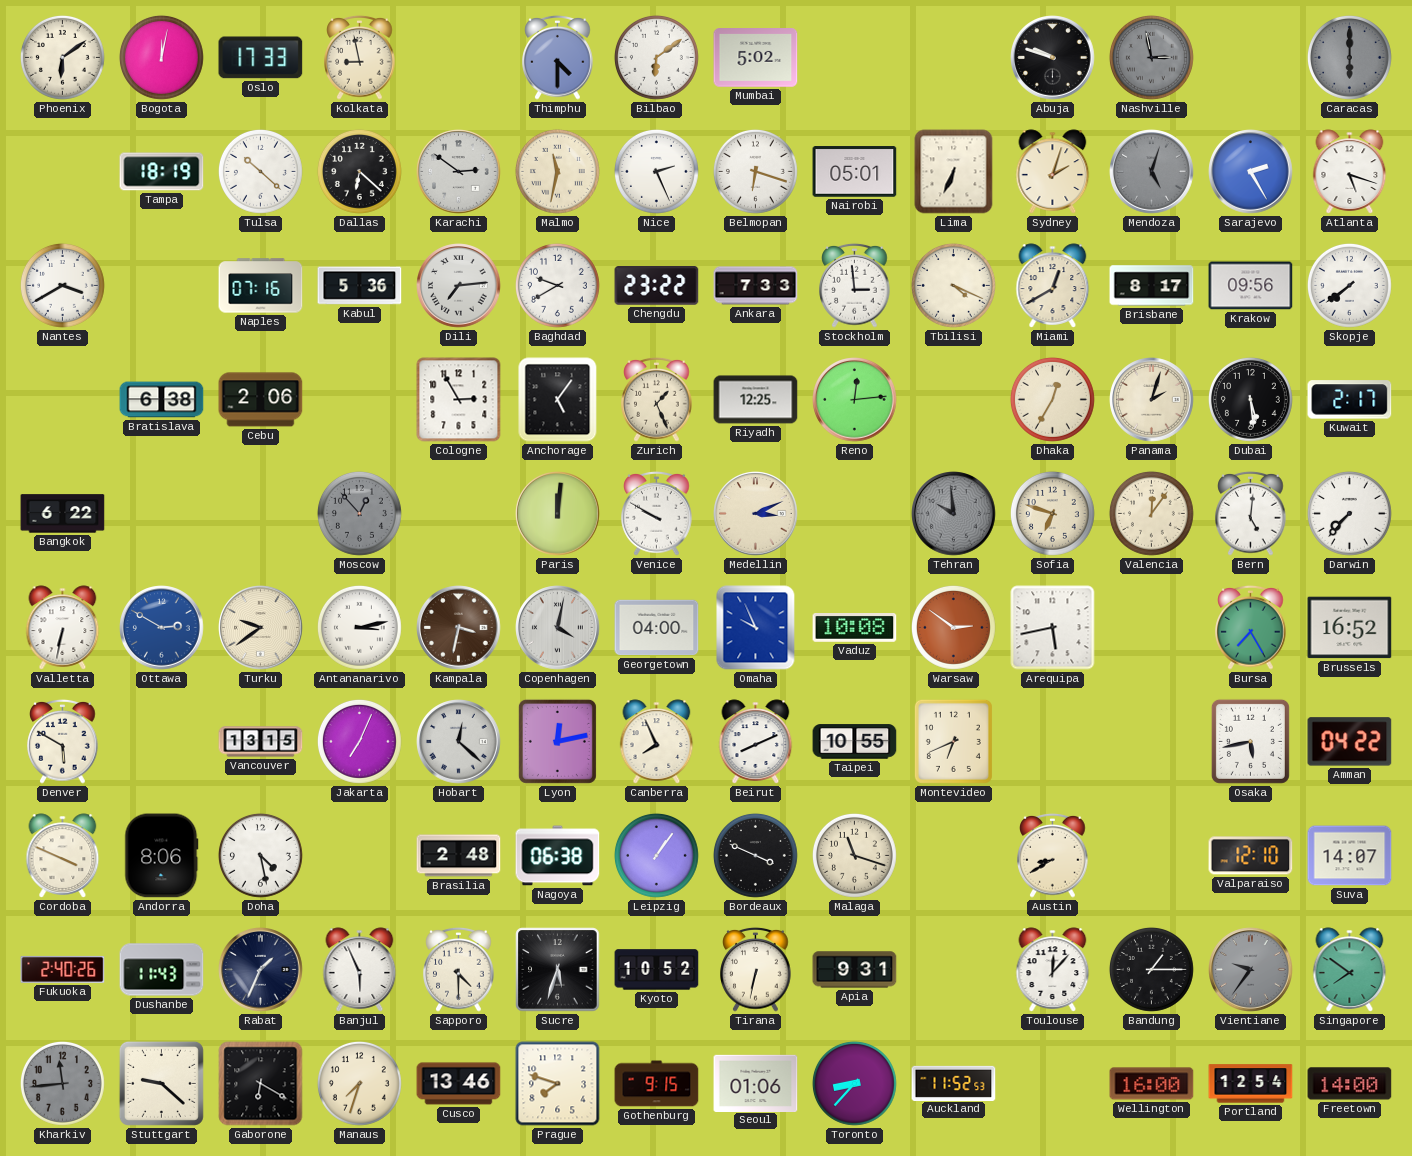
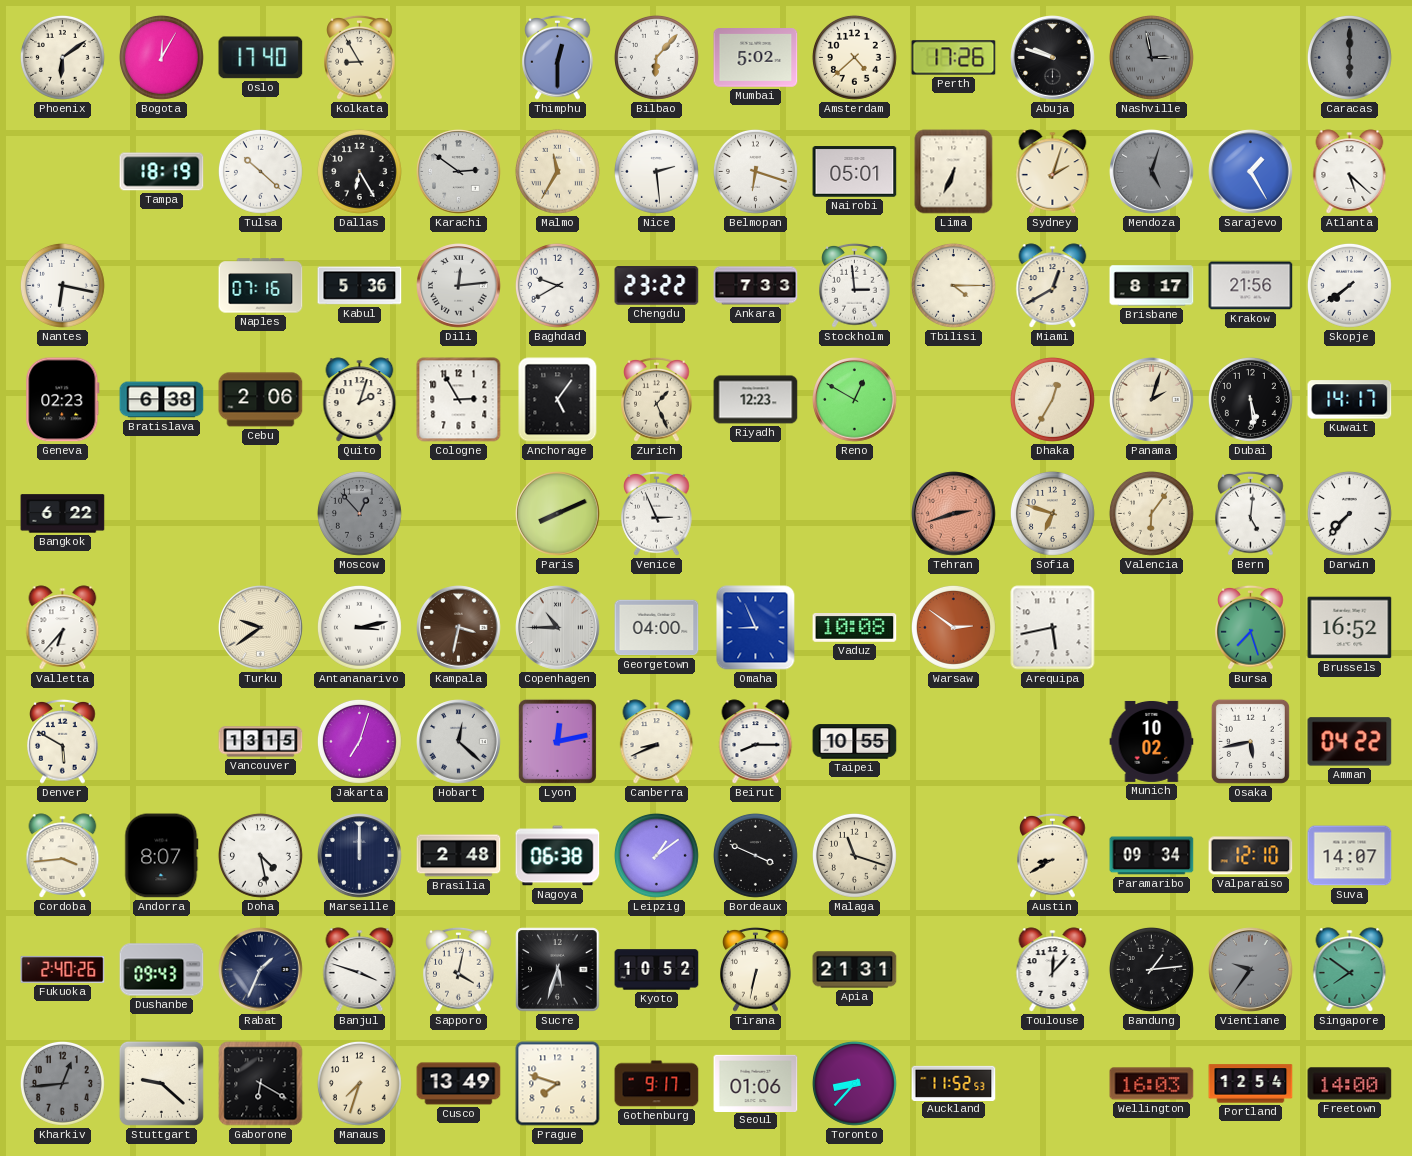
Bogota: 12:02 -> 12:05 (161, 57)
Oslo: 17:33 -> 17:40 (261, 58)
Kolkata: 8:58 -> 8:55 (360, 58)
Thimphu: 4:30 -> 12:30 (558, 58)
Bilbao: 6:09 -> 6:07 (656, 57)
Amsterdam: none -> 4:38 (854, 57)
Perth: none -> 17:26 (954, 58)
Dallas: 6:22 -> 6:25 (359, 171)
Malmo: 11:32 -> 11:35 (557, 171)
Nice: 2:26 -> 2:29 (656, 171)
Sarajevo: 2:25 -> 1:25 (1251, 172)
Atlanta: 5:18 -> 5:22 (1350, 172)
Nantes: 3:40 -> 6:17 (62, 285)
Dili: 7:14 -> 12:14 (459, 286)
Tbilisi: 4:19 -> 4:15 (953, 285)
Krakow: 09:56 -> 21:56 (1251, 286)
Geneva: none -> 02:23 (63, 400)
Quito: none -> 2:03 (360, 400)
Riyadh: 12:25 -> 12:23 (756, 400)
Reno: 12:14 -> 12:50 (855, 400)
Kuwait: 2:17 -> 14:17 (1350, 400)
Paris: 12:01 -> 8:11 (558, 514)
Venice: 9:50 -> 2:56 (657, 514)
Medellin: 3:11 -> none (756, 514)
Tehran: 9:59 -> 2:42 (954, 514)
Tehran dial: grey -> salmon (954, 514)
Valencia: 12:06 -> 6:06 (1151, 513)
Valletta: 6:32 -> 6:37 (63, 628)
Ottawa: 2:50 -> none (162, 628)
Copenhagen: 4:02 -> 10:45 (558, 628)
Omaha: 9:56 -> 8:56 (756, 628)
Bursa: 7:25 -> 7:27 (1251, 628)
Jakarta: 7:04 -> 7:03 (359, 741)
Canberra: 7:56 -> 8:41 (657, 742)
Beirut: 8:11 -> 8:15 (756, 742)
Montevideo: 6:41 -> none (953, 741)
Munich: none -> 10:02 (1152, 741)
Cordoba: 3:49 -> 3:44 (63, 856)
Andorra: 8:06 -> 8:07 (162, 856)
Marseille: none -> 12:00 (360, 856)
Leipzig: 1:06 -> 1:09 (656, 855)
Paramaribo: none -> 09:34 (1152, 856)
Dushanbe: 11:43 -> 09:43 (162, 970)
Banjul: 5:56 -> 3:48 (360, 970)
Sapporo: 4:30 -> 4:02 (459, 970)
Apia: 9:31 -> 21:31 (855, 970)
Bandung: 1:15 -> 1:14 (1151, 969)
Kharkiv: 11:44 -> 12:44 (62, 1083)
Cusco: 13:46 -> 13:49 (459, 1084)
Gothenburg: 9:15 -> 9:17 (657, 1084)
Wellington: 16:00 -> 16:03 (1152, 1084)
